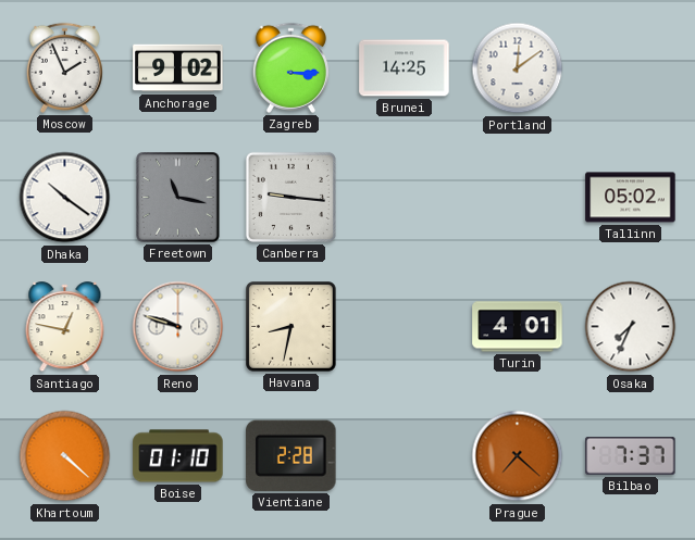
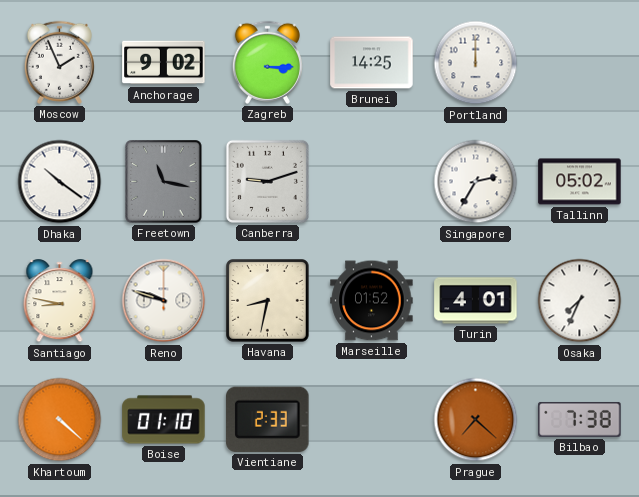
Portland: 12:09 -> 12:00 (476, 63)
Canberra: 9:16 -> 9:12 (267, 181)
Singapore: none -> 2:35 (476, 182)
Santiago: 12:47 -> 8:47 (60, 301)
Marseille: none -> 01:52 (372, 301)
Vientiane: 2:28 -> 2:33 (268, 419)
Bilbao: 7:37 -> 7:38 (580, 419)
